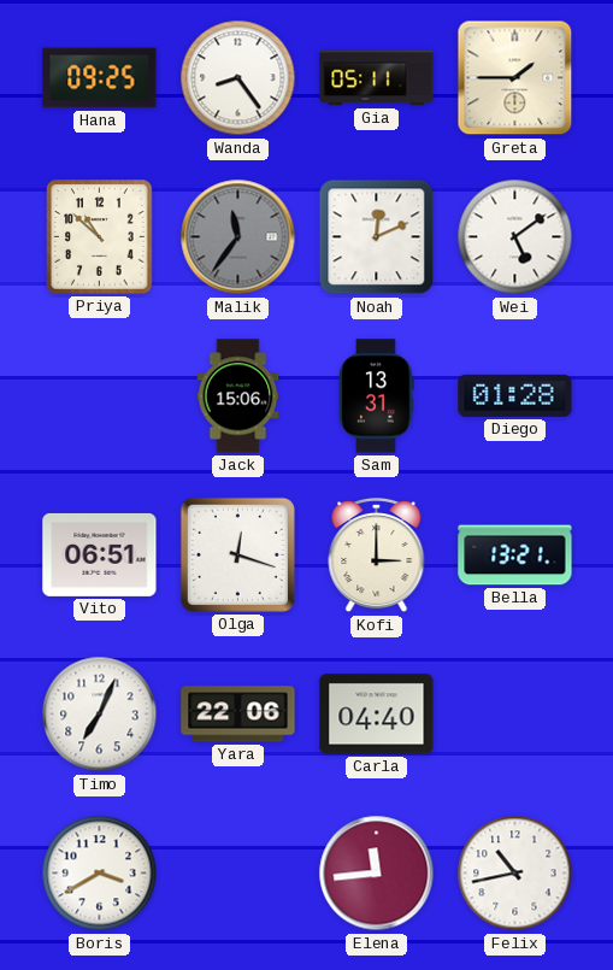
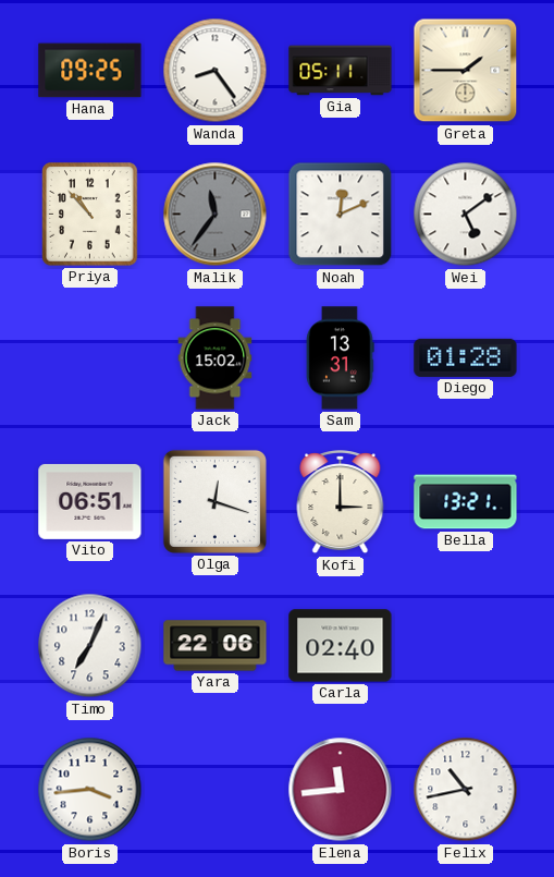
Priya: 10:52 -> 10:53 (90, 215)
Jack: 15:06 -> 15:02 (216, 358)
Carla: 04:40 -> 02:40 (341, 646)
Boris: 3:40 -> 3:44 (90, 790)
